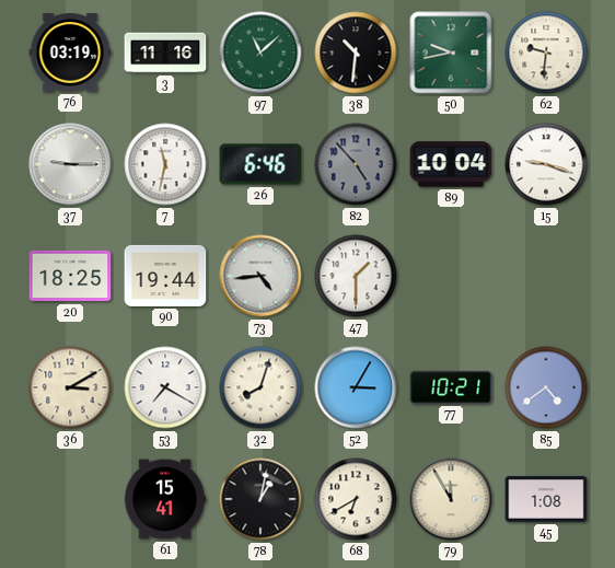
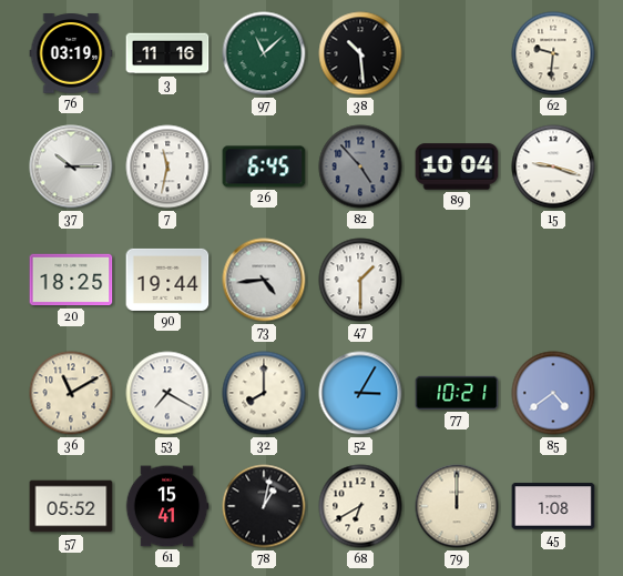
38: 10:31 -> 10:29 (360, 53)
50: 9:43 -> none (451, 53)
37: 9:15 -> 10:15 (71, 166)
26: 6:46 -> 6:45 (264, 166)
36: 3:10 -> 11:10 (71, 393)
32: 8:03 -> 8:00 (264, 393)
57: none -> 05:52 (71, 506)
79: 11:55 -> 12:00 (457, 506)
